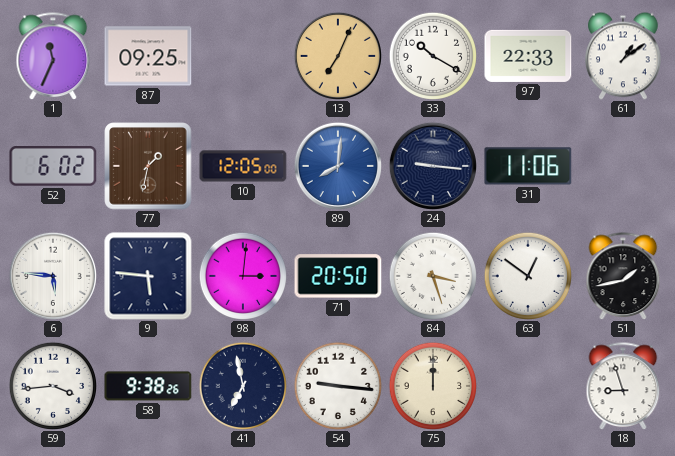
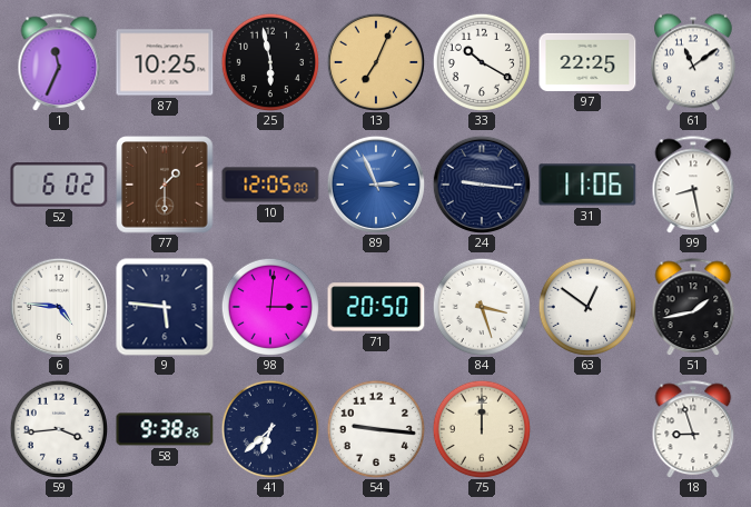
87: 09:25 -> 10:25 (165, 62)
25: none -> 5:58 (269, 61)
97: 22:33 -> 22:25 (587, 62)
61: 1:09 -> 11:09 (694, 62)
77: 1:32 -> 1:30 (165, 185)
89: 8:01 -> 2:56 (376, 185)
99: none -> 8:28 (693, 185)
6: 5:46 -> 4:46 (59, 307)
41: 6:58 -> 6:38 (269, 428)
